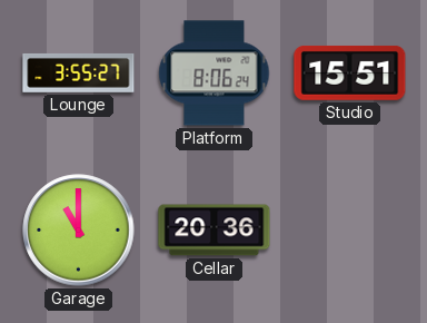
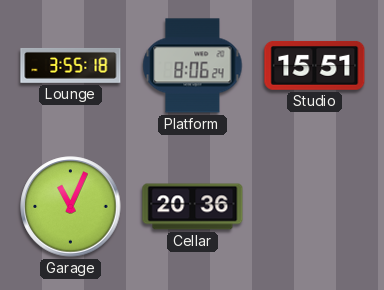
Lounge: 3:55:27 -> 3:55:18 (71, 65)
Garage: 11:00 -> 11:04 (71, 207)
